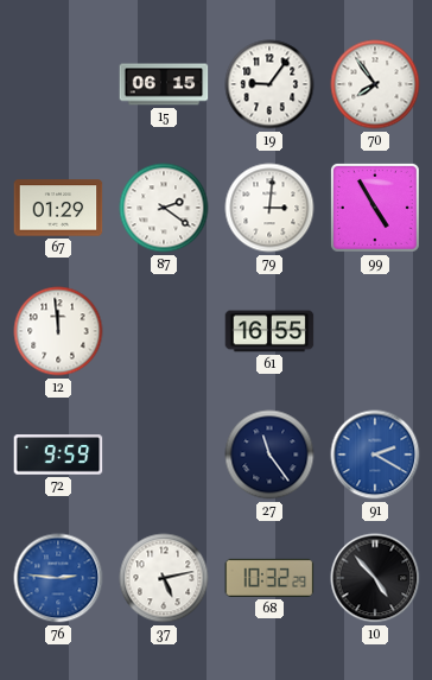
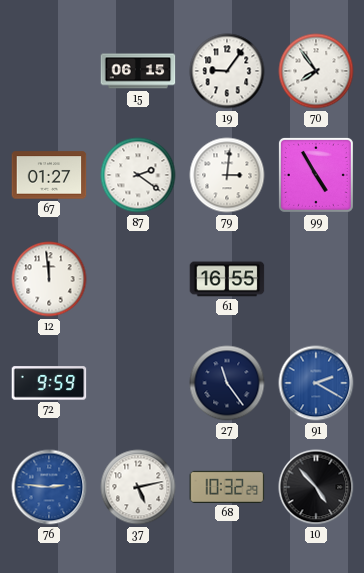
67: 01:29 -> 01:27 (49, 175)
